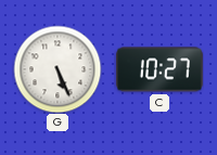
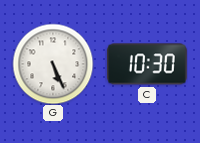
C: 10:27 -> 10:30 (147, 64)
